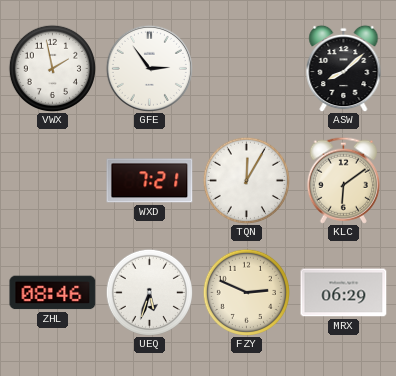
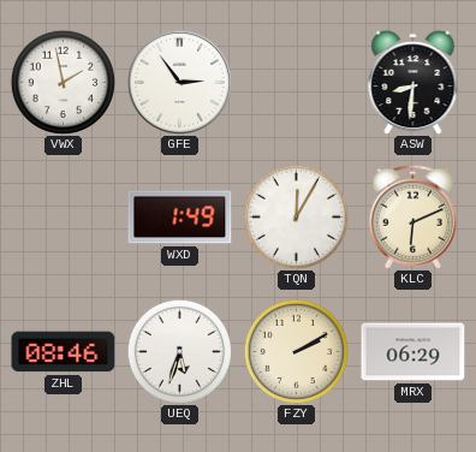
ASW: 8:08 -> 8:31 (413, 82)
WXD: 7:21 -> 1:49 (180, 218)
KLC: 6:09 -> 6:11 (412, 216)
FZY: 2:49 -> 2:10 (296, 351)
